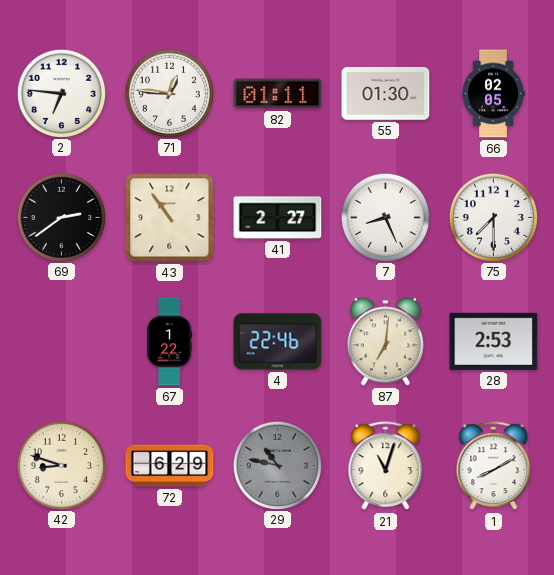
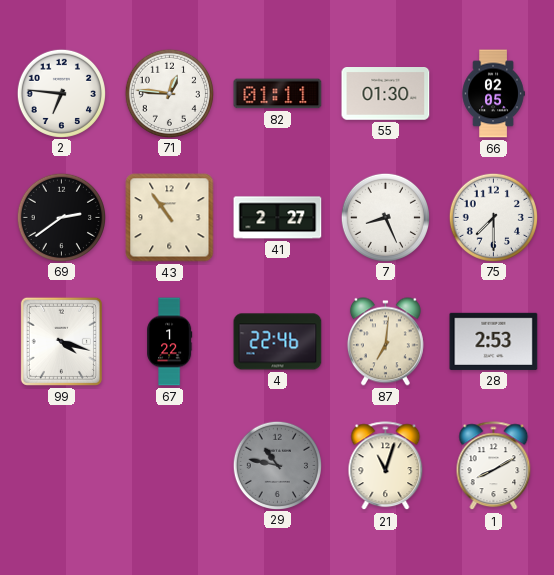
99: none -> 4:18 (61, 341)
42: 8:48 -> none (61, 465)
72: 6:29 -> none (170, 466)
